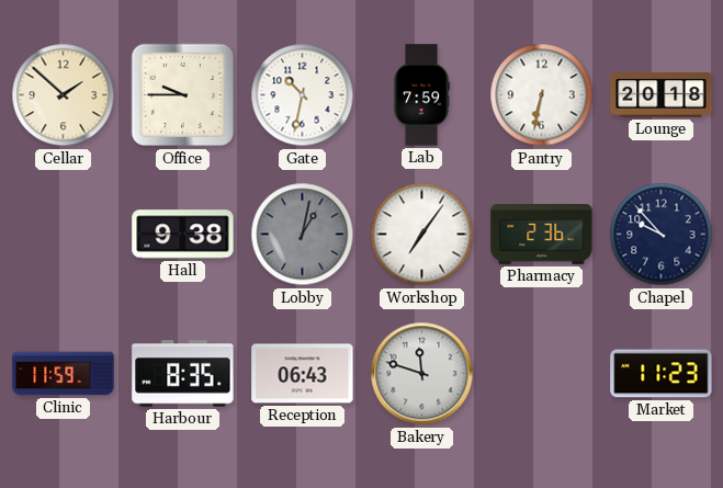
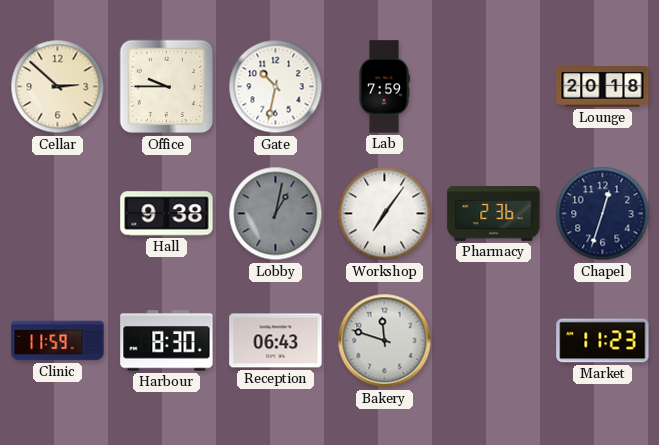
Cellar: 1:52 -> 2:52 (58, 87)
Pantry: 6:32 -> none (542, 95)
Chapel: 9:53 -> 12:33 (603, 214)
Harbour: 8:35 -> 8:30 (167, 341)
